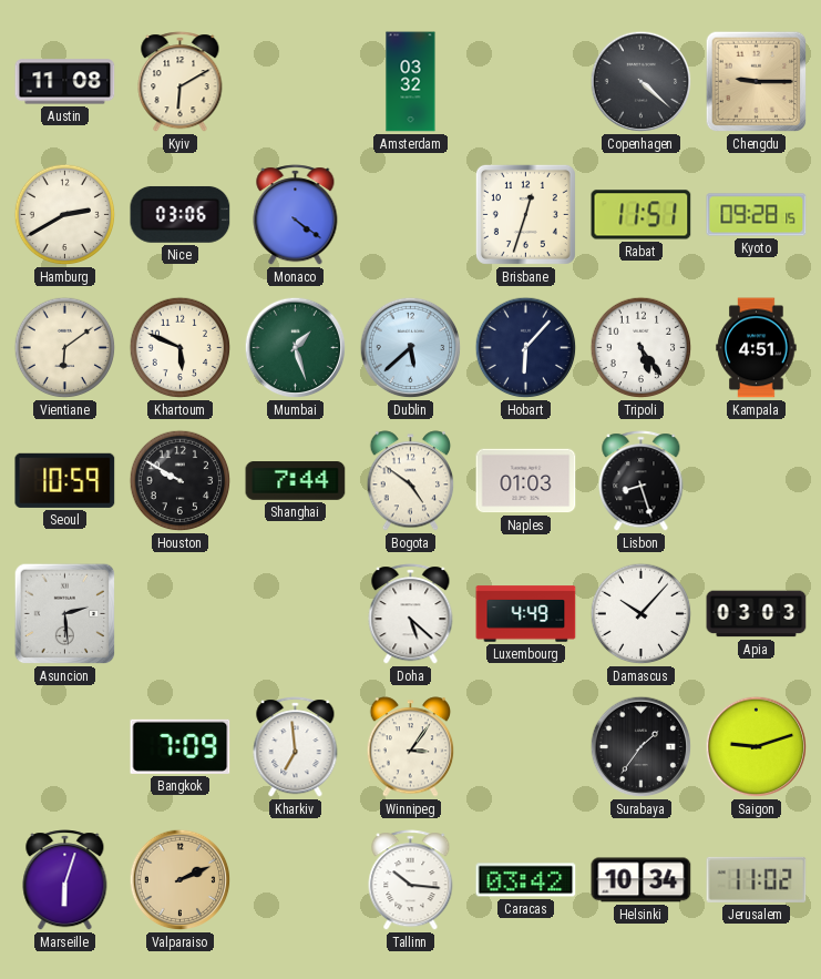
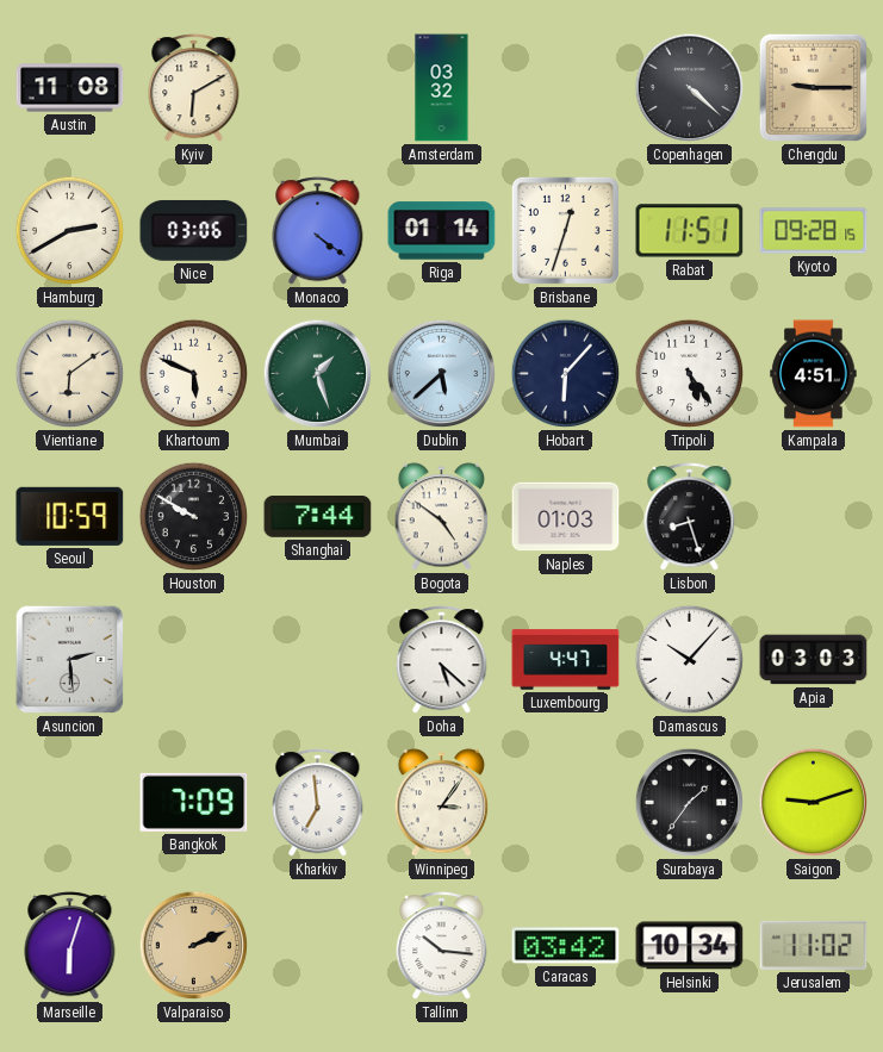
Riga: none -> 01:14 (442, 231)
Luxembourg: 4:49 -> 4:47 (566, 660)
